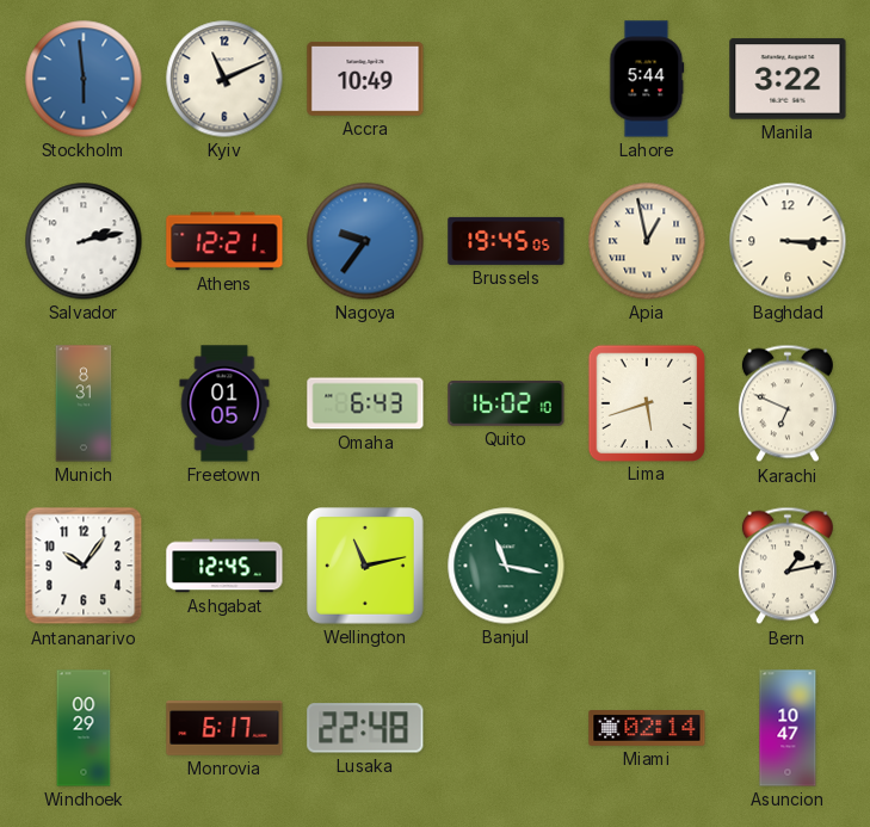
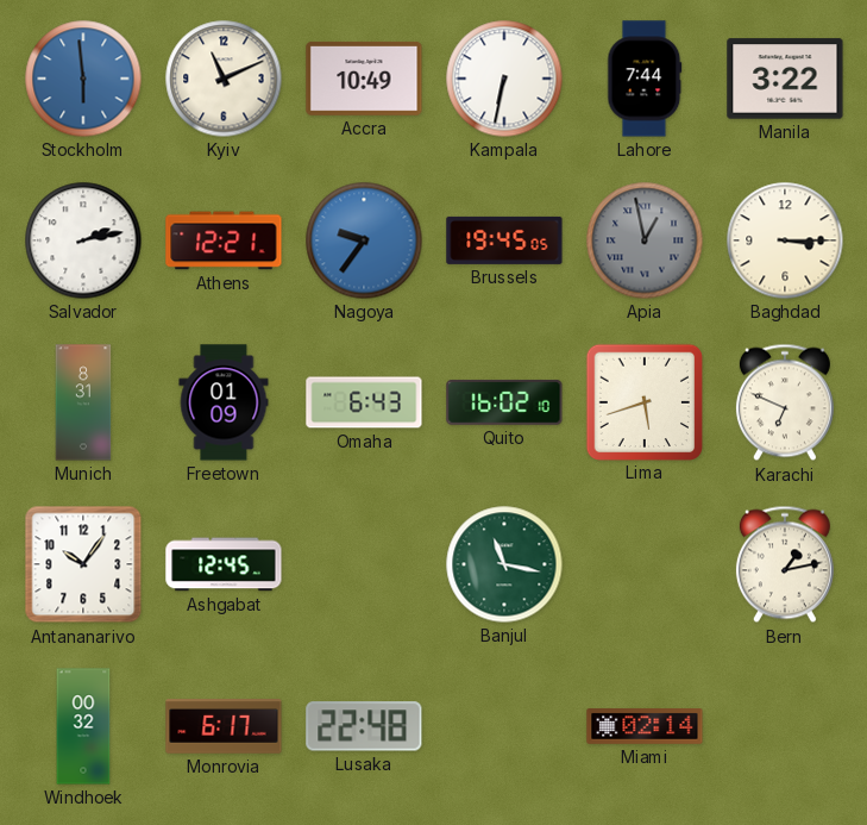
Kampala: none -> 6:32 (504, 79)
Lahore: 5:44 -> 7:44 (645, 79)
Apia dial: cream -> grey (645, 240)
Freetown: 01:05 -> 01:09 (224, 402)
Wellington: 11:13 -> none (366, 567)
Windhoek: 00:29 -> 00:32 (83, 726)
Asuncion: 10:47 -> none (788, 728)
